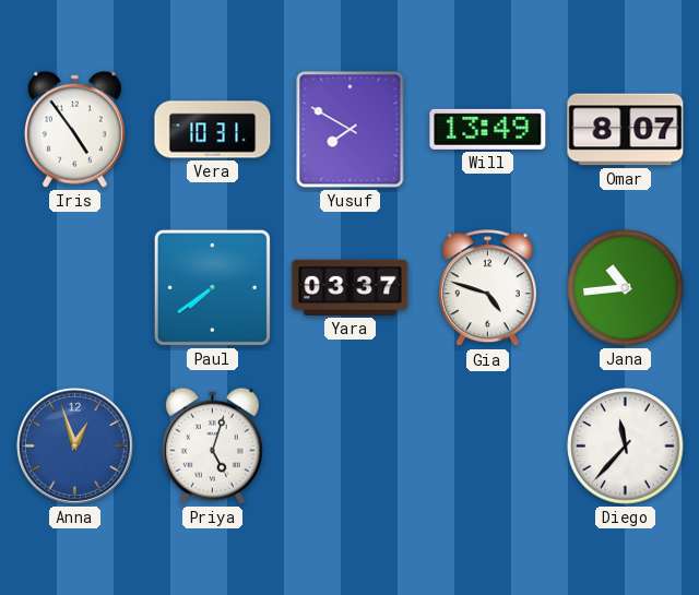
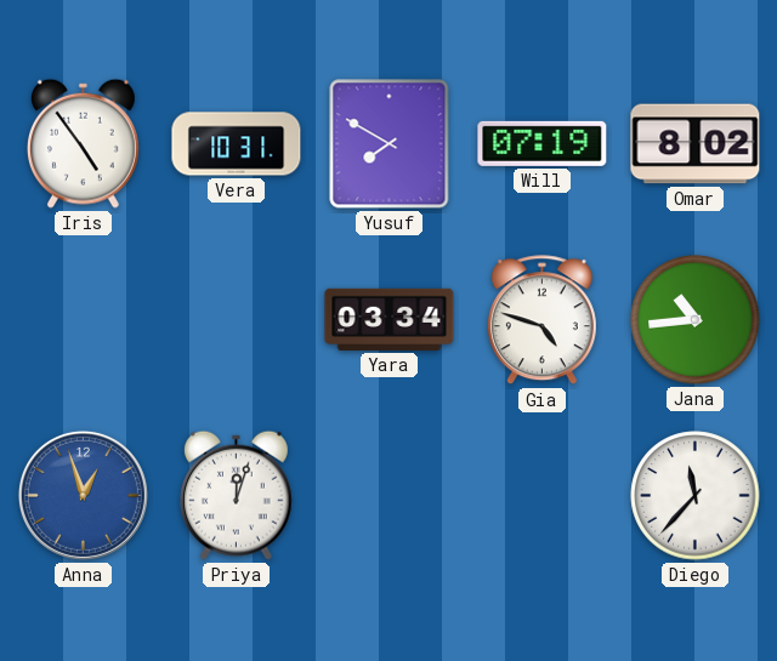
Will: 13:49 -> 07:19 (543, 143)
Omar: 8:07 -> 8:02 (696, 144)
Paul: 7:39 -> none (212, 287)
Yara: 03:37 -> 03:34 (390, 319)
Priya: 5:03 -> 12:03 (236, 495)
